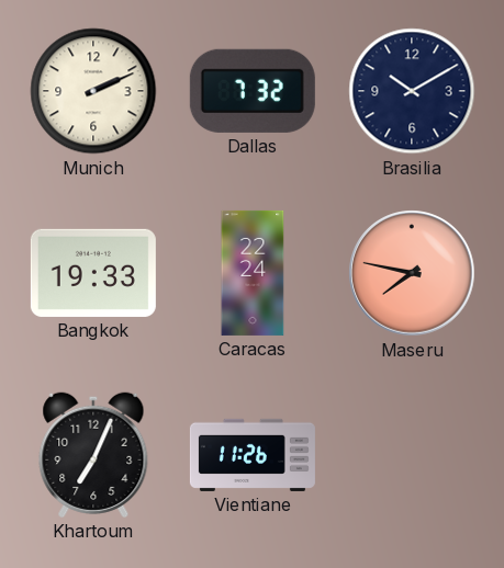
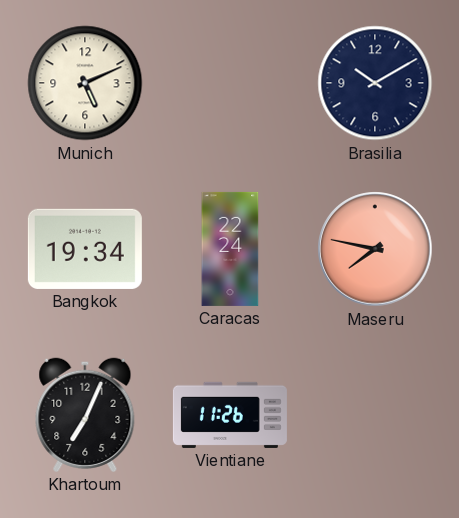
Munich: 2:11 -> 5:11 (85, 83)
Dallas: 7:32 -> none (253, 91)
Bangkok: 19:33 -> 19:34 (85, 249)
